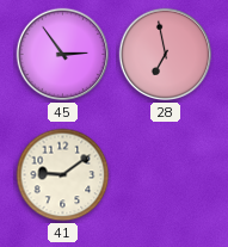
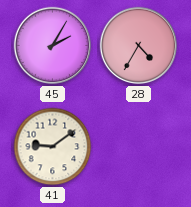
45: 2:54 -> 2:05 (53, 46)
28: 6:58 -> 4:35 (139, 46)
